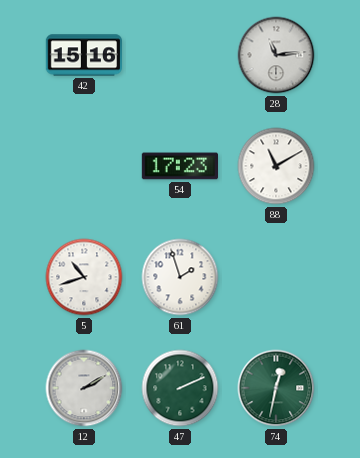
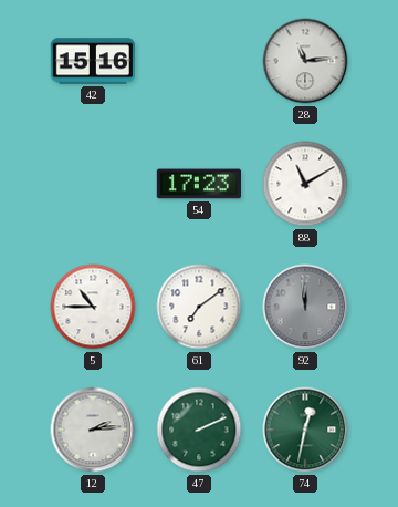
5: 10:42 -> 10:45 (93, 307)
61: 1:57 -> 7:09 (199, 307)
92: none -> 11:59 (305, 307)
12: 2:10 -> 2:14 (93, 430)
